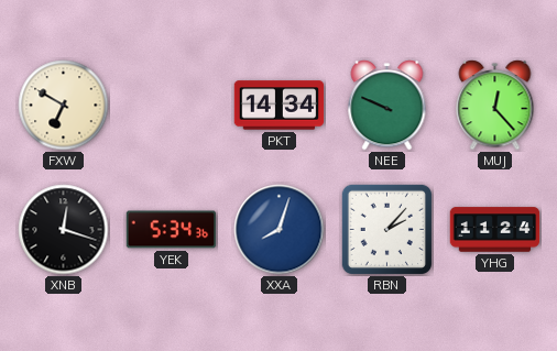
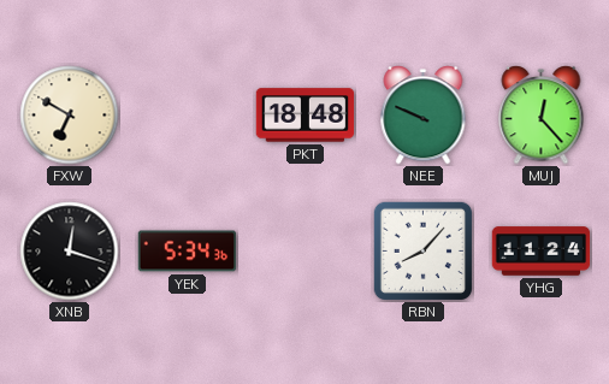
PKT: 14:34 -> 18:48 (306, 116)
XXA: 8:03 -> none (280, 230)
RBN: 2:07 -> 8:07 (422, 250)
